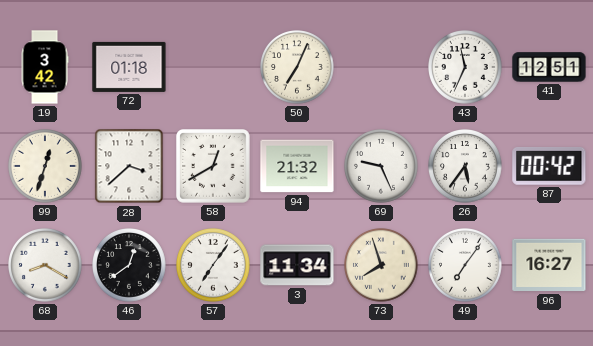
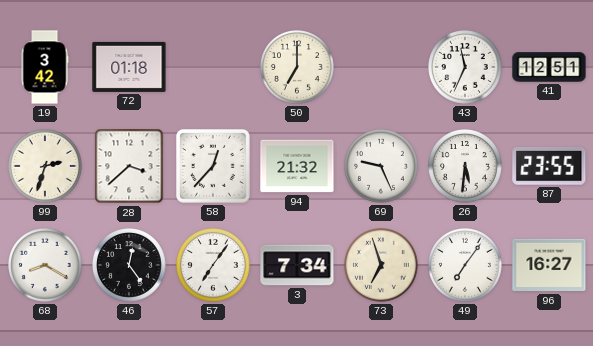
50: 7:04 -> 7:00 (298, 68)
99: 12:33 -> 2:33 (46, 167)
58: 12:40 -> 12:37 (214, 167)
26: 5:36 -> 5:31 (466, 167)
87: 00:42 -> 23:55 (549, 166)
46: 12:39 -> 12:24 (130, 266)
3: 11:34 -> 7:34 (297, 265)
73: 7:57 -> 6:57 (382, 266)
